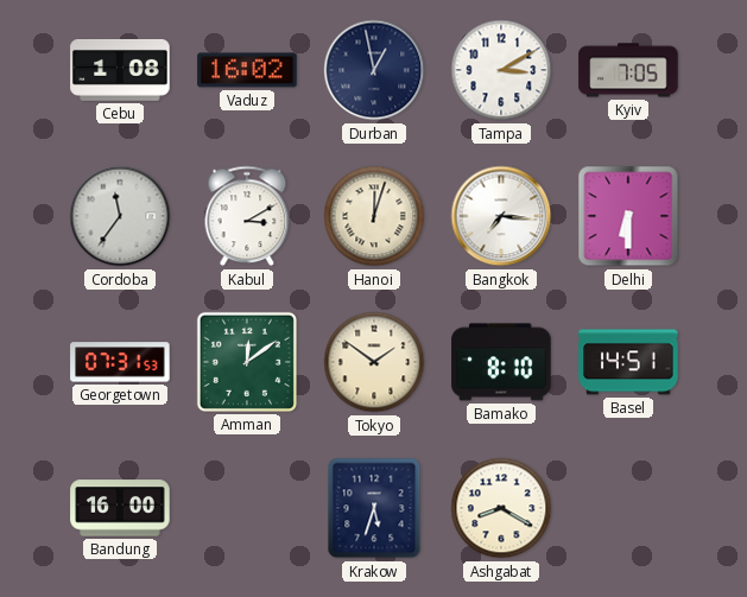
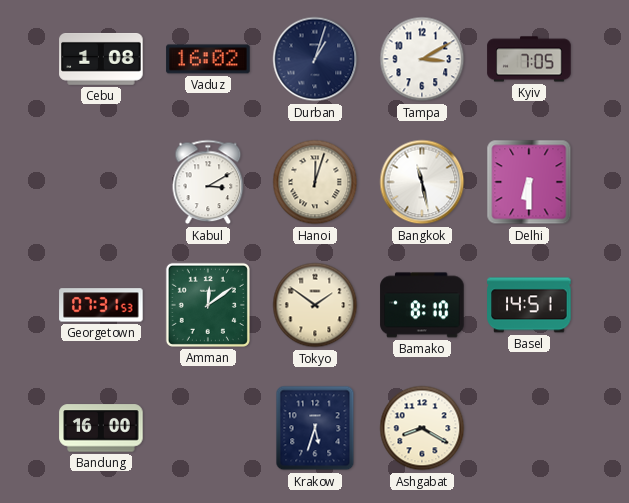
Durban: 12:58 -> 1:03 (315, 59)
Cordoba: 11:36 -> none (120, 216)
Bangkok: 7:16 -> 11:28 (422, 182)
